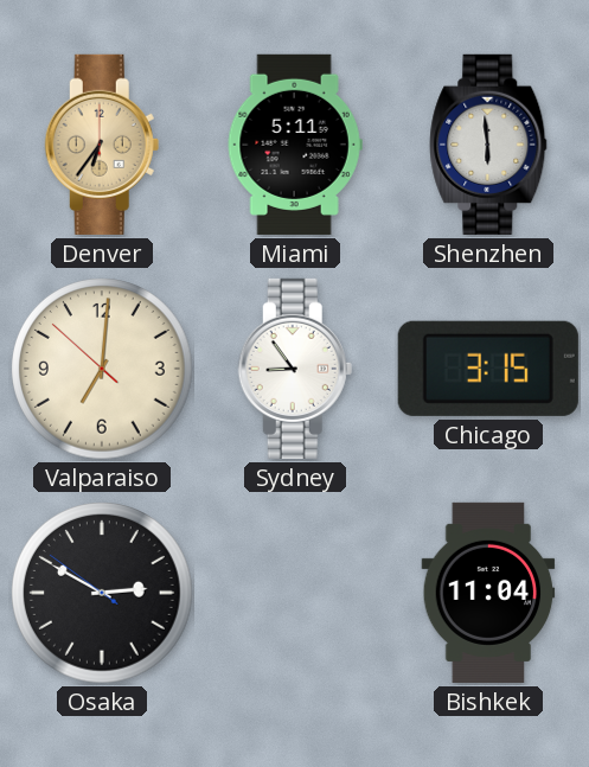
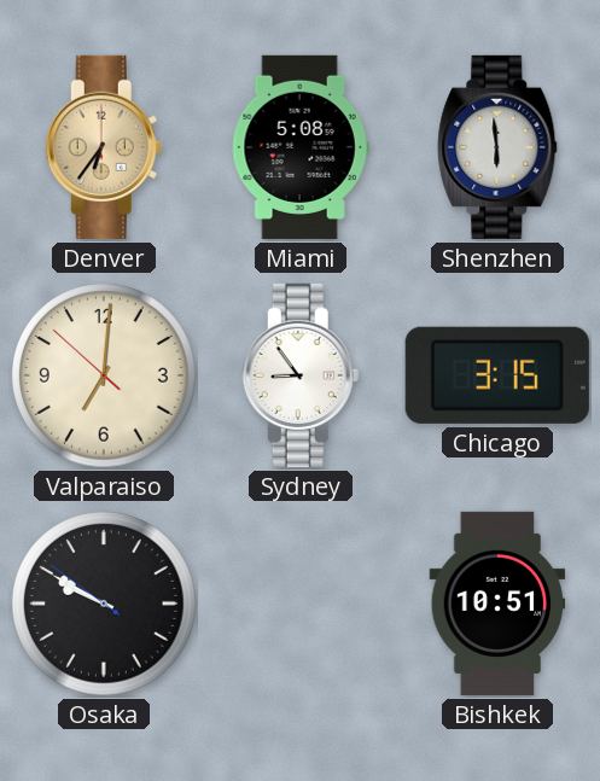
Miami: 5:11 -> 5:08 (301, 147)
Osaka: 2:49 -> 9:49 (104, 604)
Bishkek: 11:04 -> 10:51 (497, 604)
